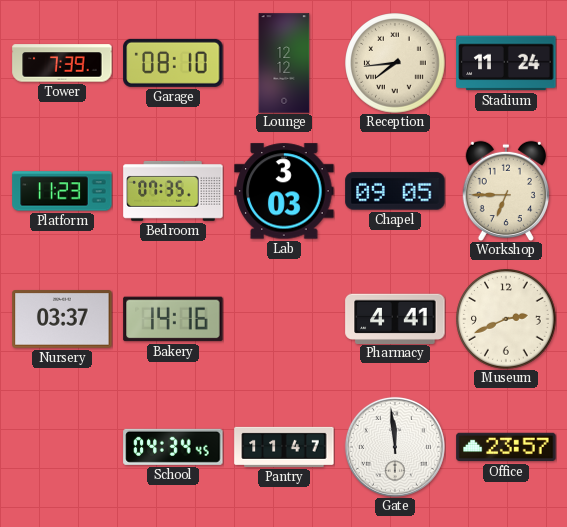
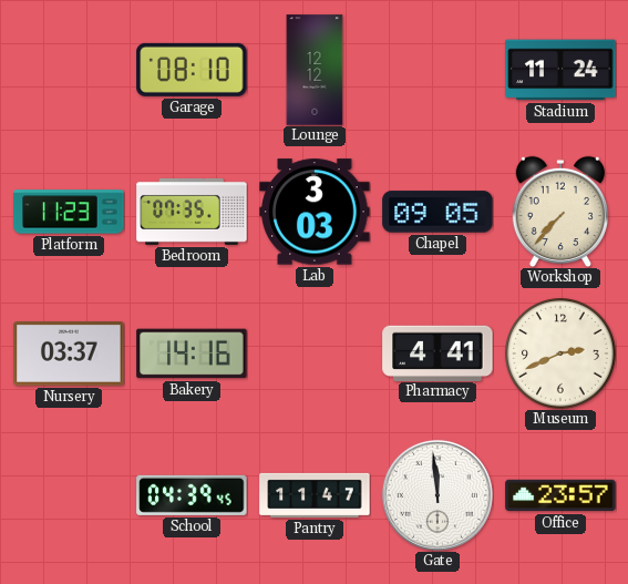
Tower: 7:39 -> none (62, 63)
Reception: 7:44 -> none (395, 63)
Workshop: 6:45 -> 7:37 (560, 212)
School: 04:34 -> 04:39 (192, 495)
